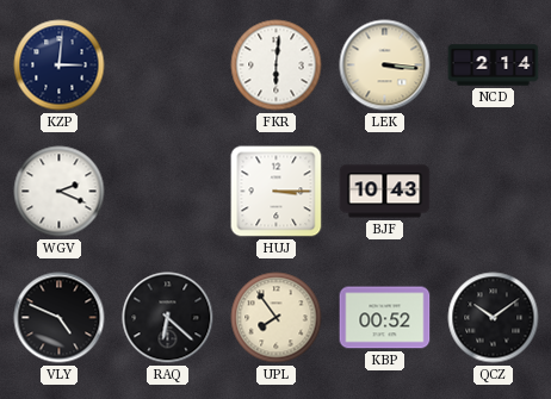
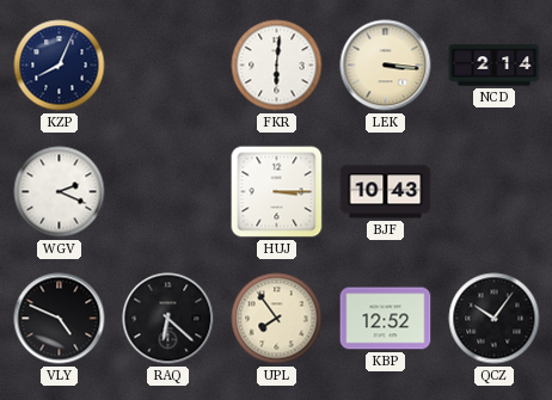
KZP: 3:01 -> 8:04 (60, 66)
KBP: 00:52 -> 12:52 (386, 319)
QCZ: 10:09 -> 10:06 (495, 319)
